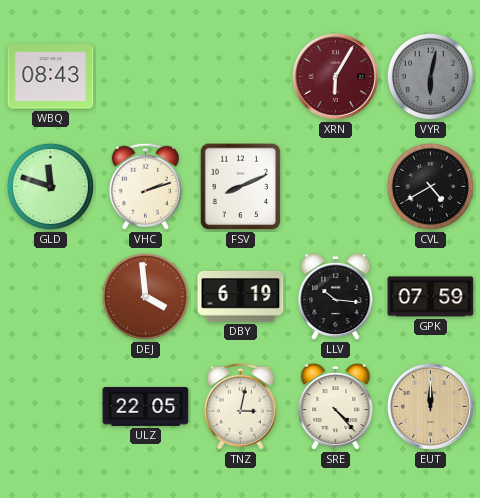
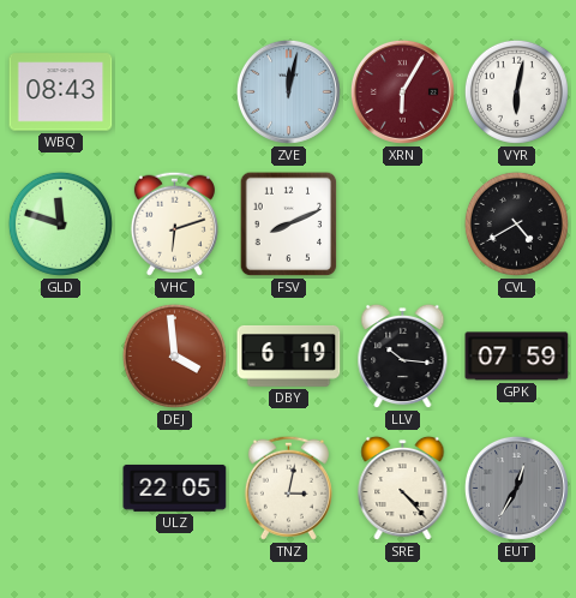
ZVE: none -> 12:02 (288, 91)
VYR dial: grey -> white (516, 91)
VHC: 2:12 -> 6:12 (174, 223)
EUT: 12:00 -> 12:35 (516, 488)
EUT dial: champagne -> grey (516, 488)
